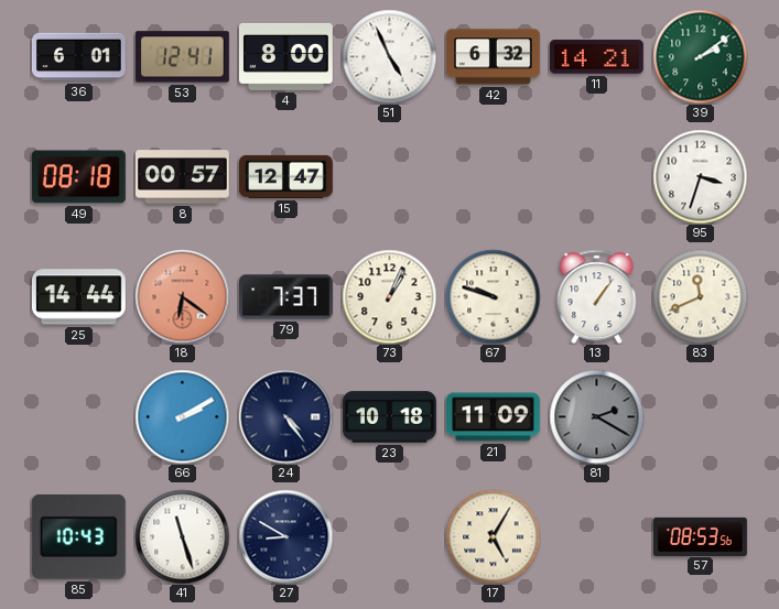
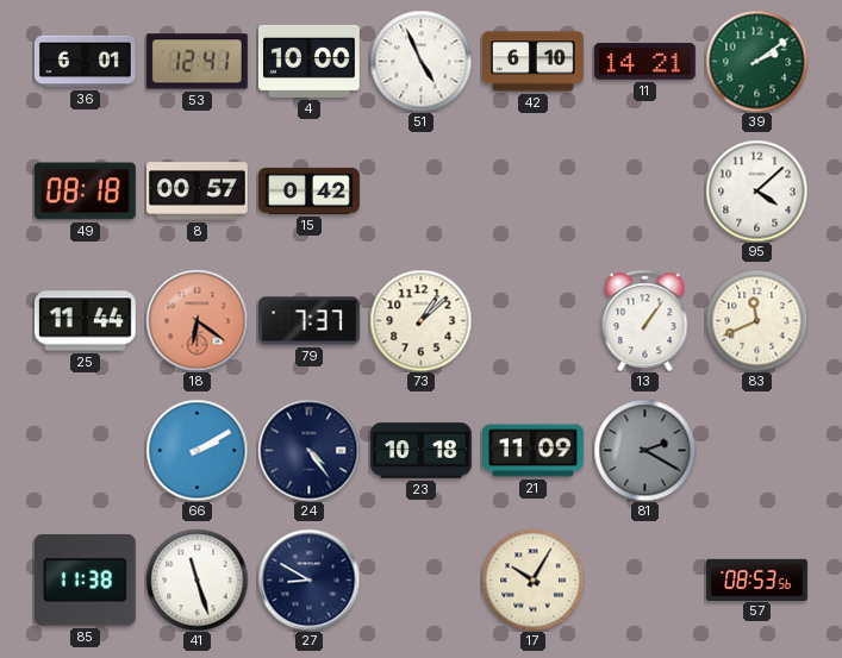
4: 8:00 -> 10:00 (308, 61)
42: 6:32 -> 6:10 (532, 62)
15: 12:47 -> 0:42 (310, 190)
95: 3:33 -> 4:08 (756, 190)
25: 14:44 -> 11:44 (85, 321)
73: 1:04 -> 1:08 (420, 320)
67: 9:48 -> none (493, 296)
85: 10:43 -> 11:38 (85, 579)
17: 5:05 -> 10:05 (532, 579)
